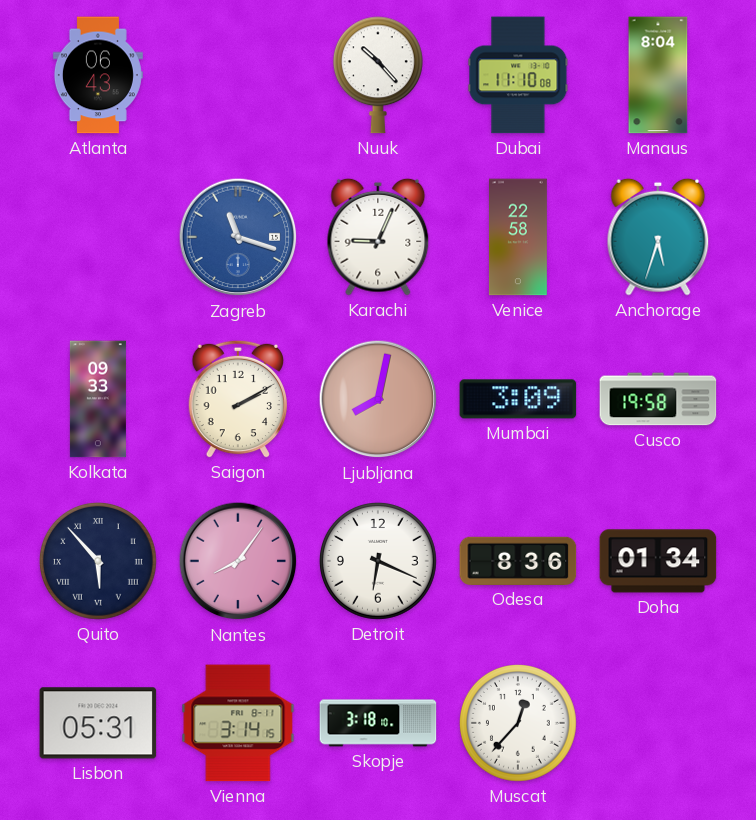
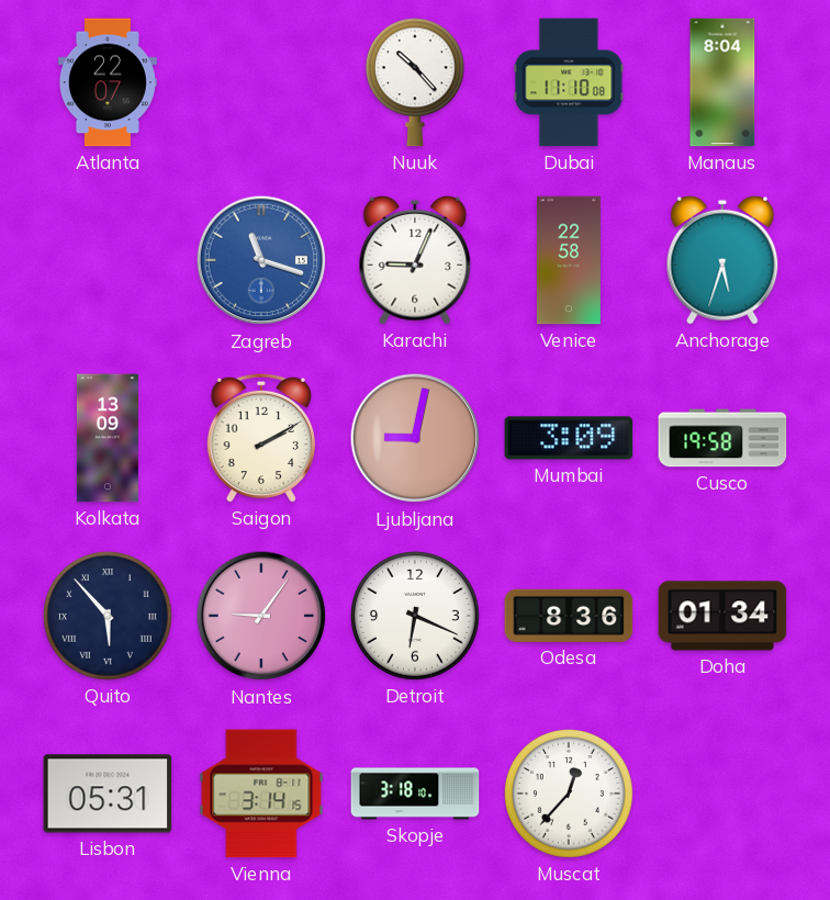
Atlanta: 06:43 -> 22:07 (108, 82)
Kolkata: 09:33 -> 13:09 (108, 438)
Ljubljana: 8:02 -> 9:02 (415, 438)
Nantes: 8:06 -> 9:06 (261, 616)
